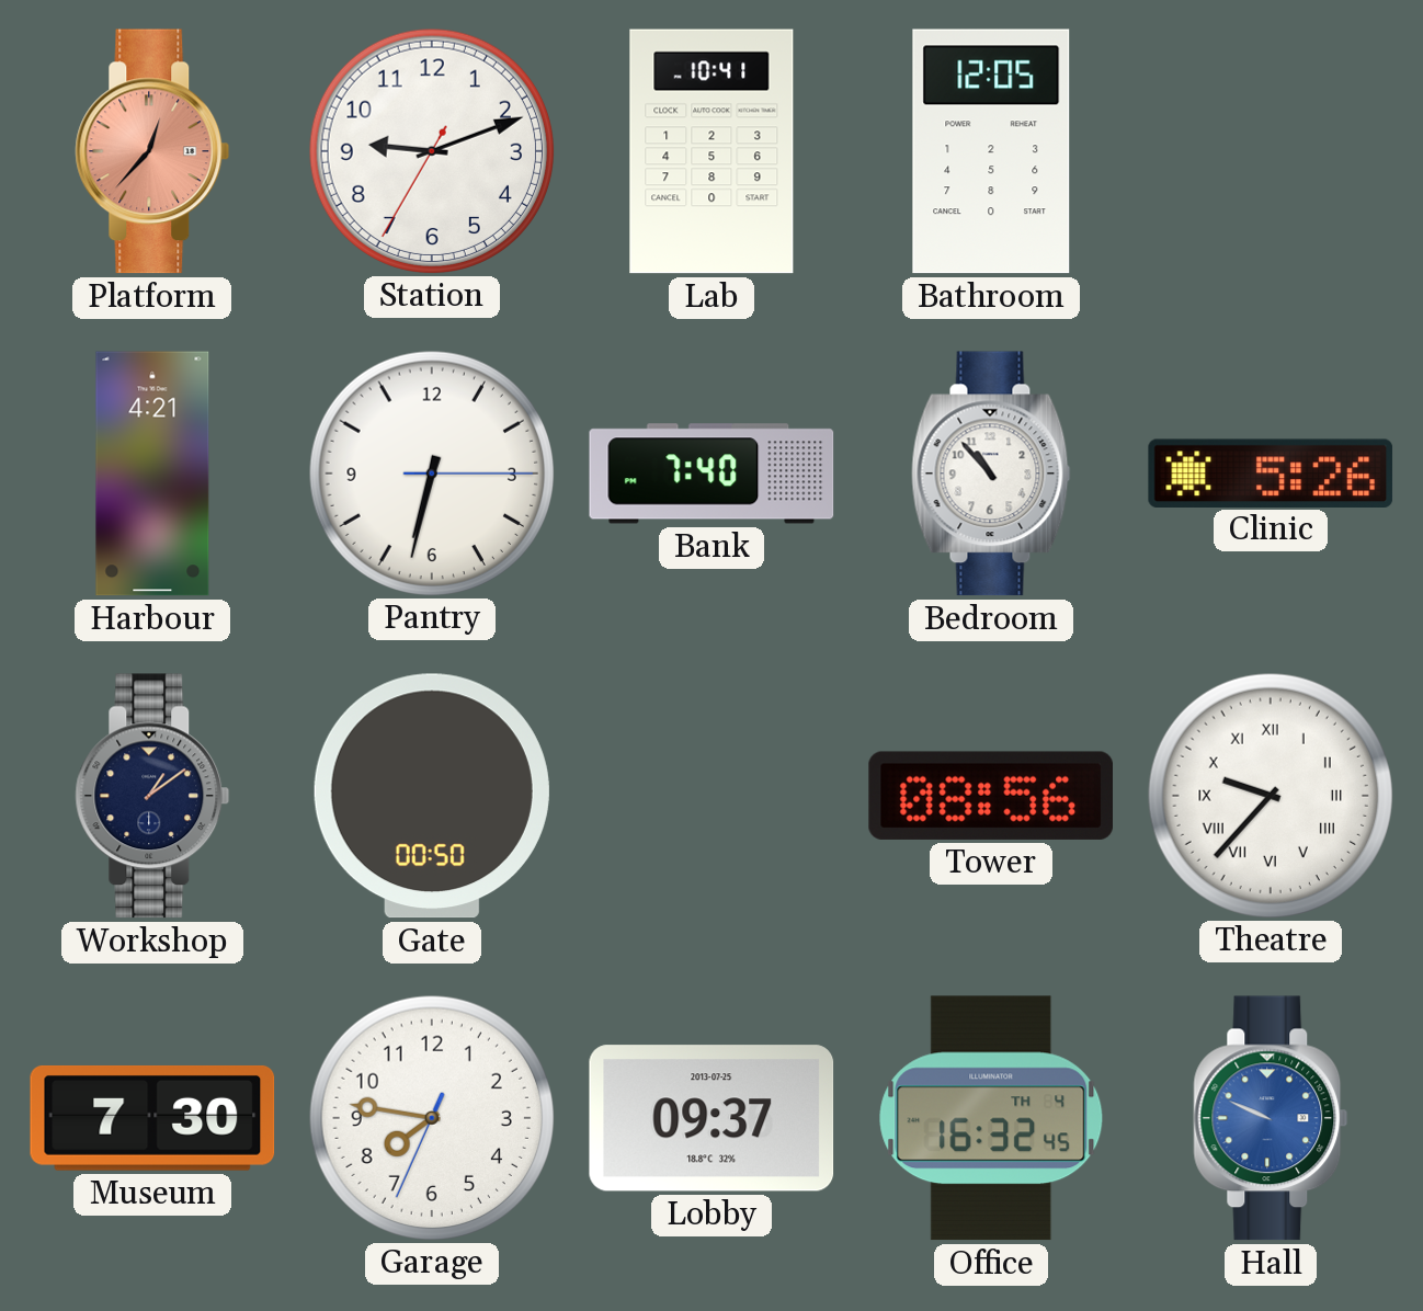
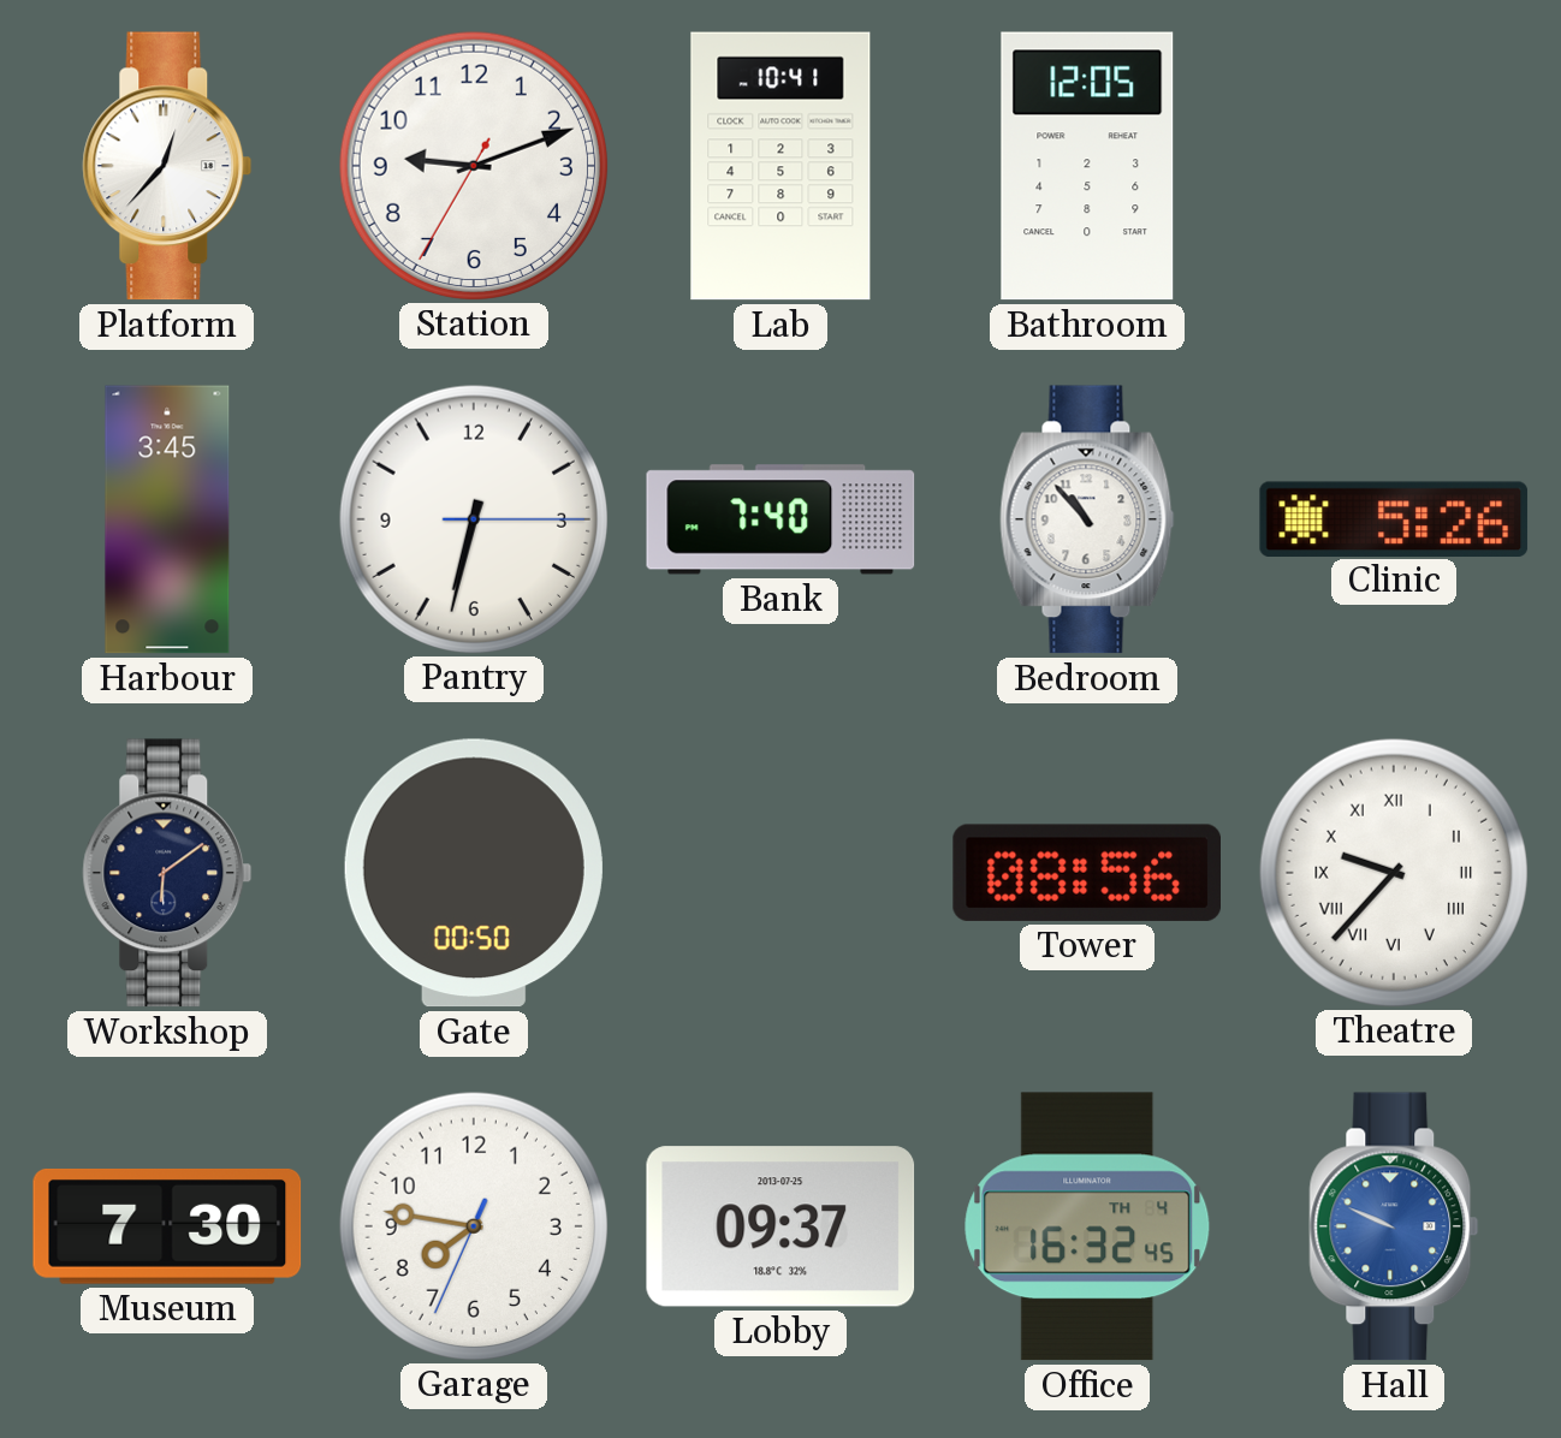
Platform dial: salmon -> white (167, 166)
Harbour: 4:21 -> 3:45 (167, 519)
Workshop: 1:09 -> 6:09 (167, 873)
